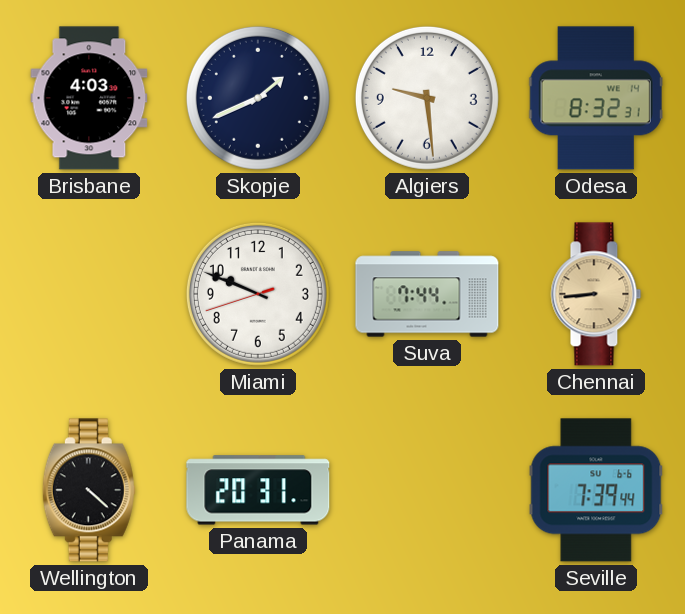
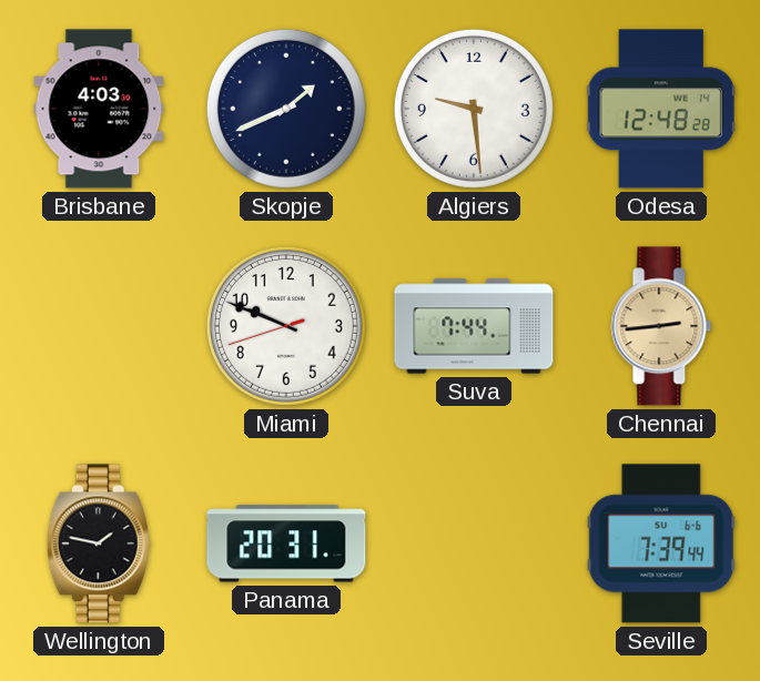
Odesa: 8:32 -> 12:48 (661, 109)
Chennai: 8:44 -> 2:44 (661, 326)
Wellington: 4:22 -> 1:47 (99, 543)
